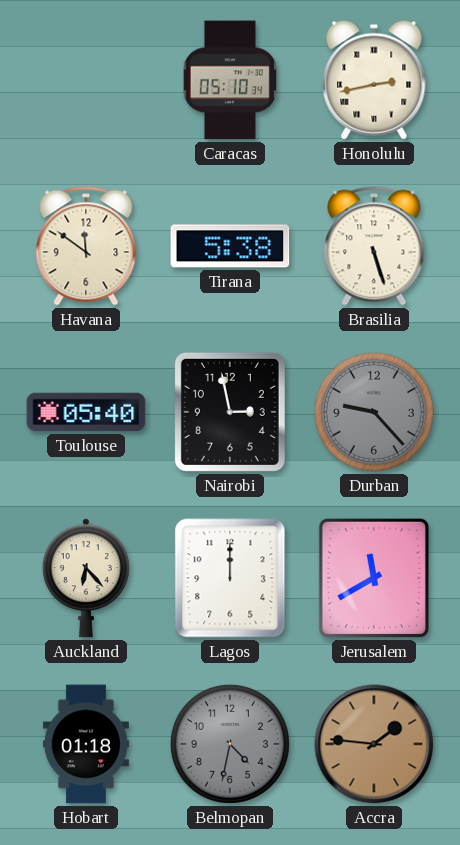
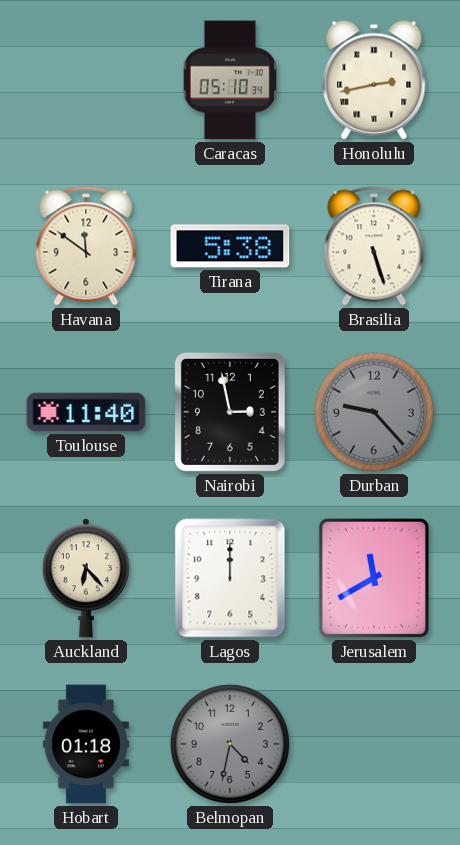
Toulouse: 05:40 -> 11:40 (86, 412)
Accra: 1:46 -> none (374, 744)
